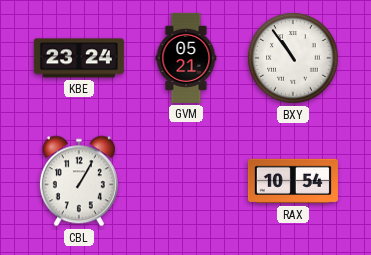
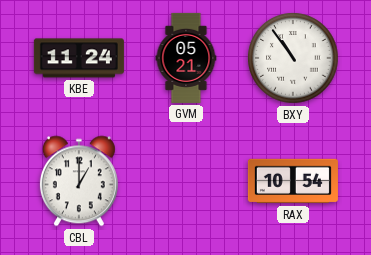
KBE: 23:24 -> 11:24 (79, 58)
CBL: 1:05 -> 1:00 (79, 181)
